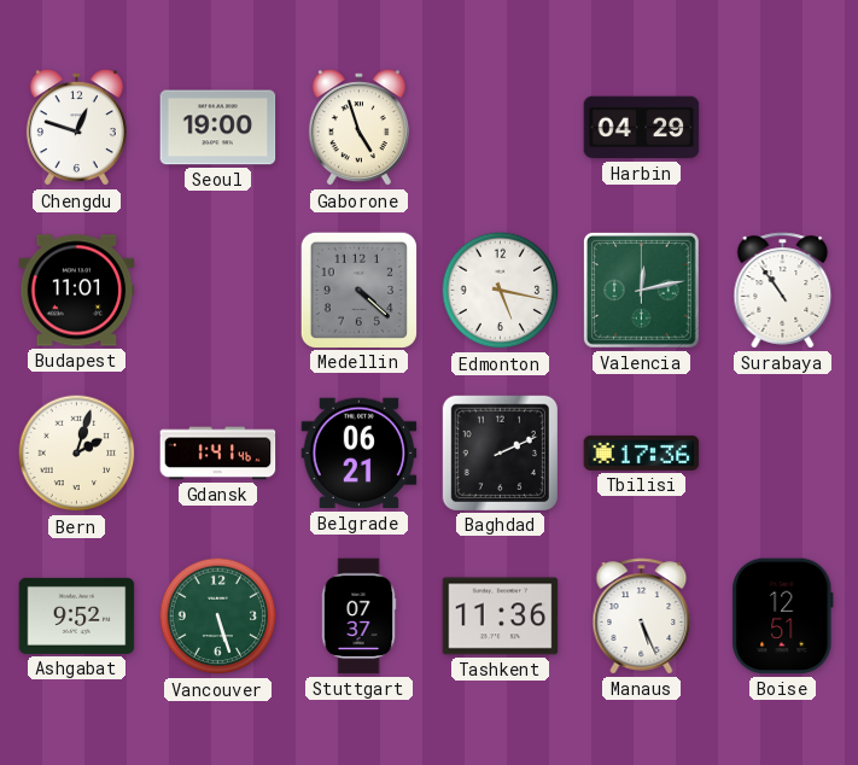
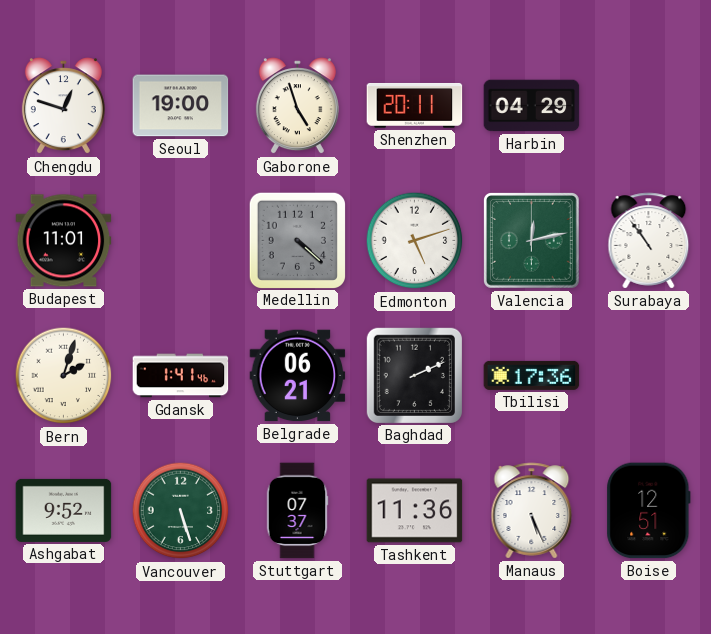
Shenzhen: none -> 20:11 (415, 106)
Edmonton: 5:17 -> 5:12 (415, 241)
